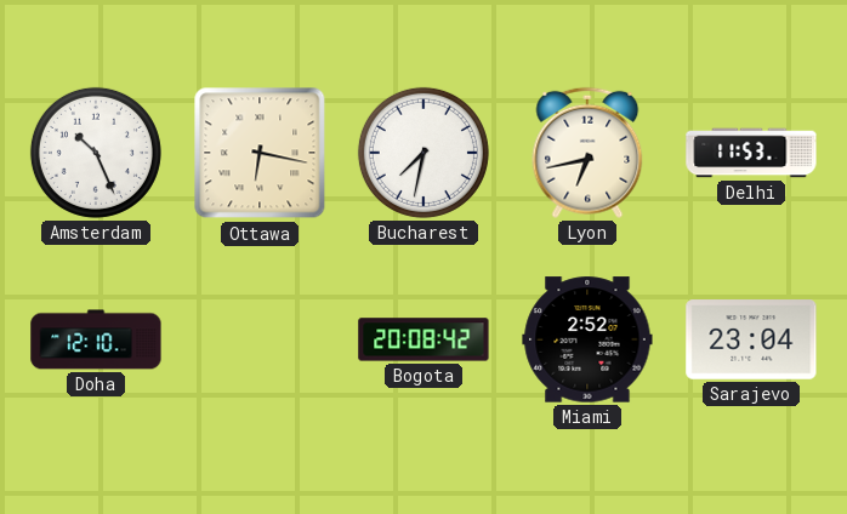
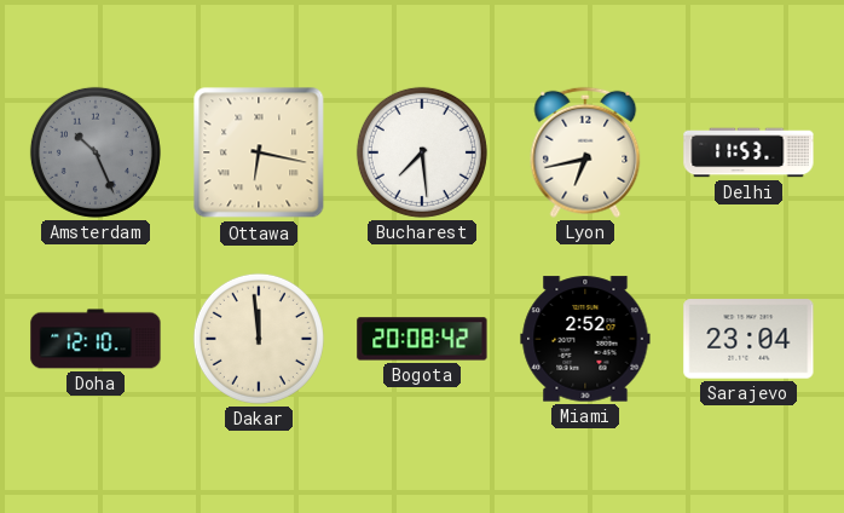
Amsterdam dial: white -> grey (96, 152)
Bucharest: 7:32 -> 7:29 (422, 152)
Dakar: none -> 11:59 (259, 339)
